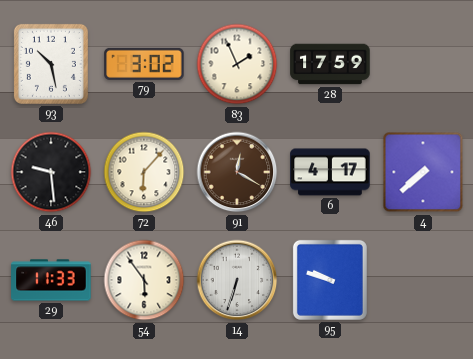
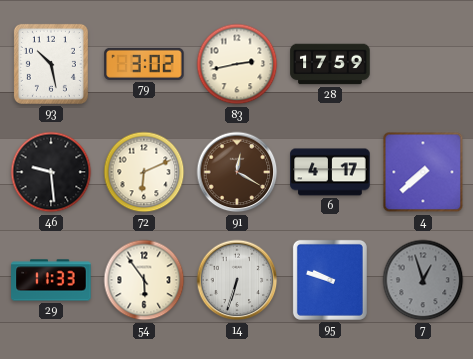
83: 1:56 -> 2:43 (237, 64)
72: 6:07 -> 6:11 (144, 172)
7: none -> 12:57 (423, 280)
